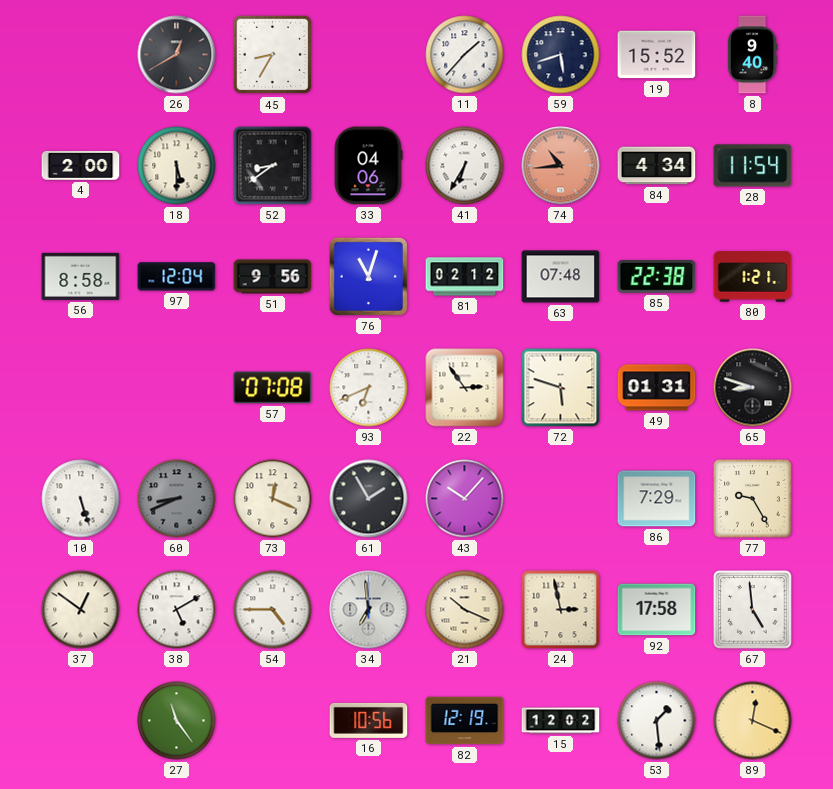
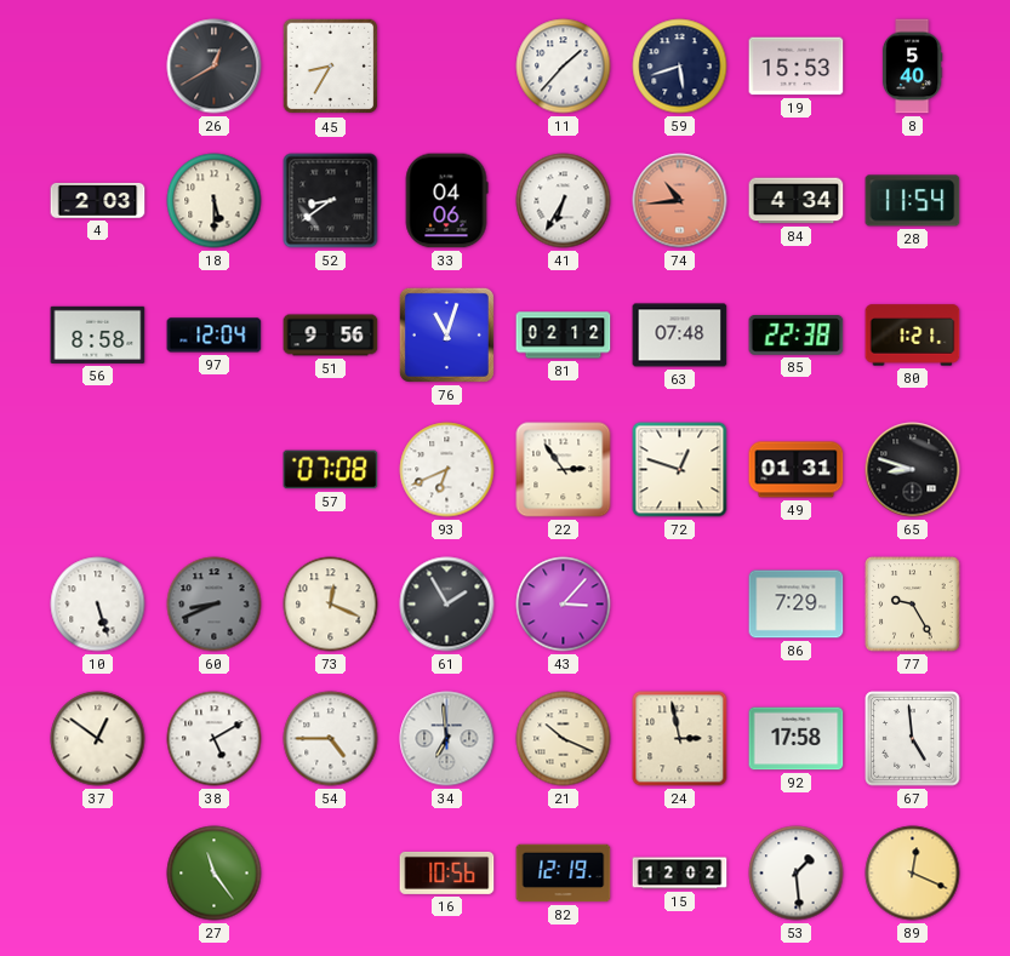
19: 15:52 -> 15:53 (797, 67)
8: 9:40 -> 5:40 (912, 67)
4: 2:00 -> 2:03 (98, 200)
72: 5:48 -> 12:48 (680, 470)
43: 10:07 -> 3:07 (564, 605)
